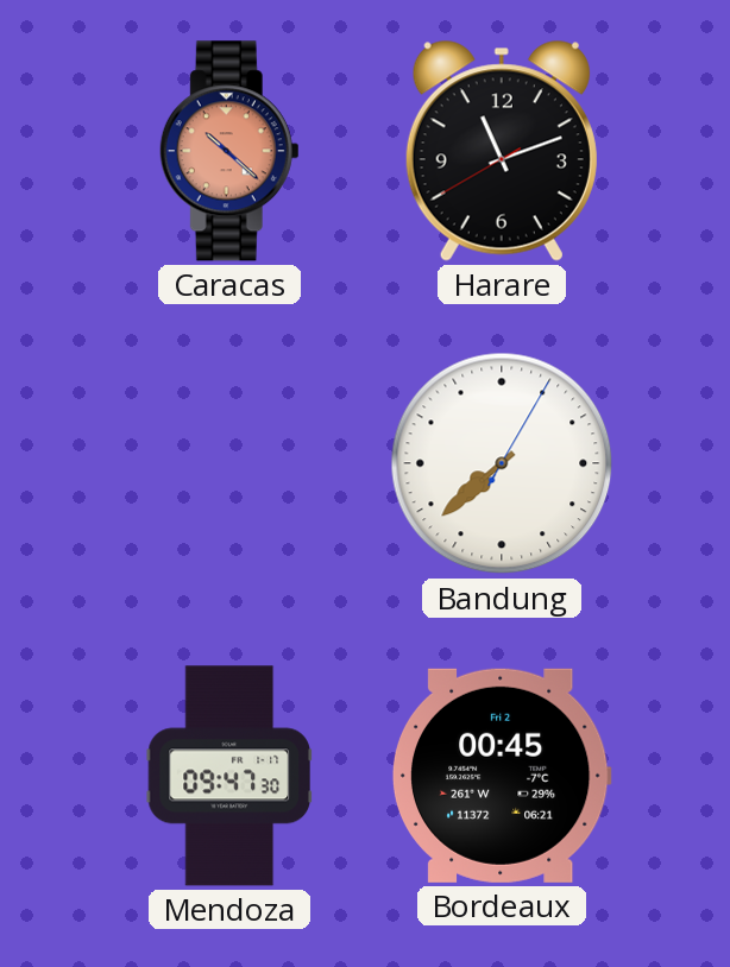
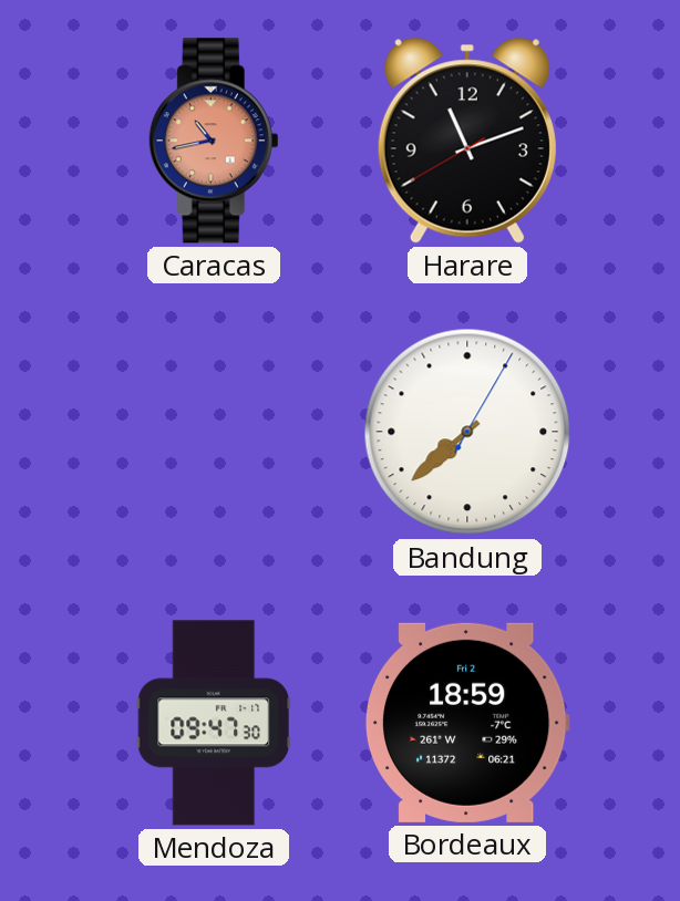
Caracas: 10:22 -> 10:43 (214, 141)
Bordeaux: 00:45 -> 18:59 (467, 723)
